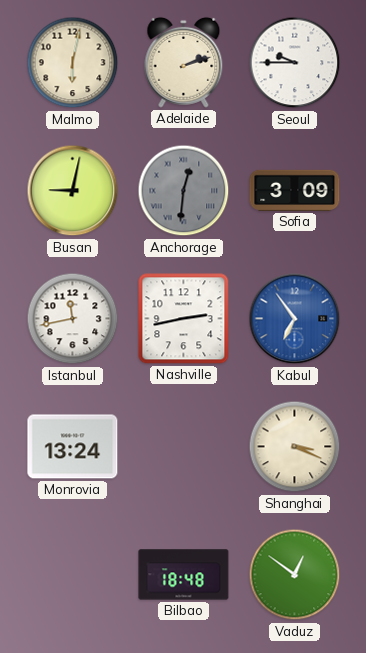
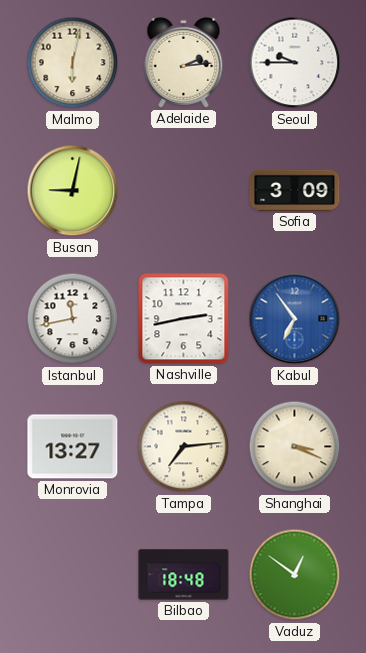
Adelaide: 2:12 -> 2:14 (184, 62)
Anchorage: 12:31 -> none (184, 191)
Monrovia: 13:24 -> 13:27 (73, 447)
Tampa: none -> 7:14 (184, 447)
